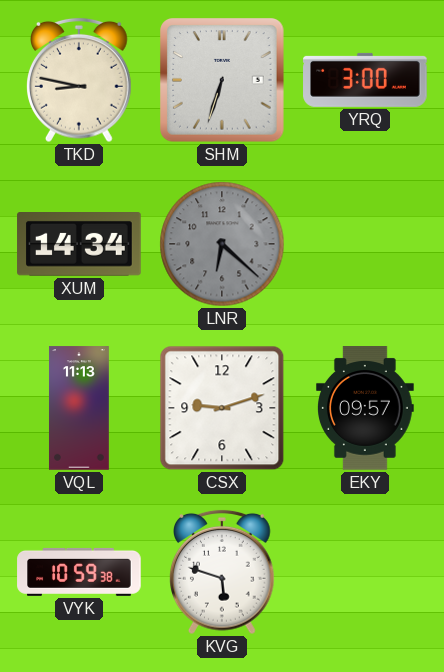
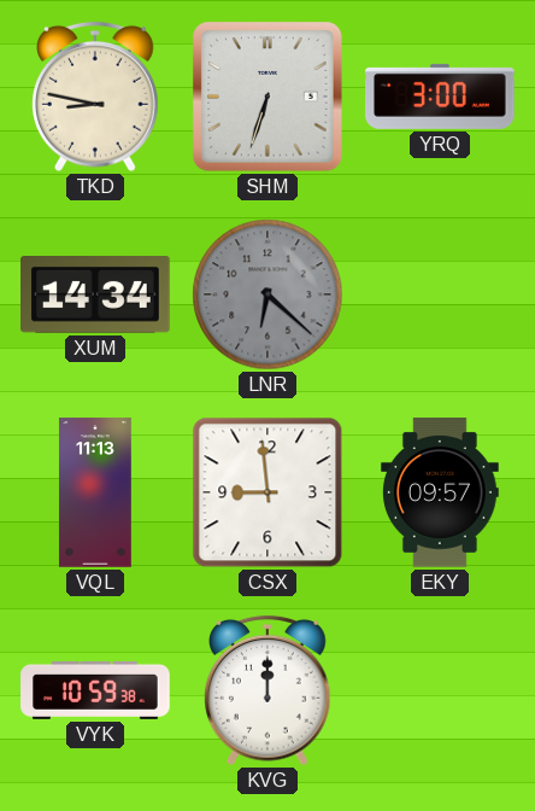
CSX: 9:12 -> 8:59 (267, 492)
KVG: 5:48 -> 12:00 (269, 690)
